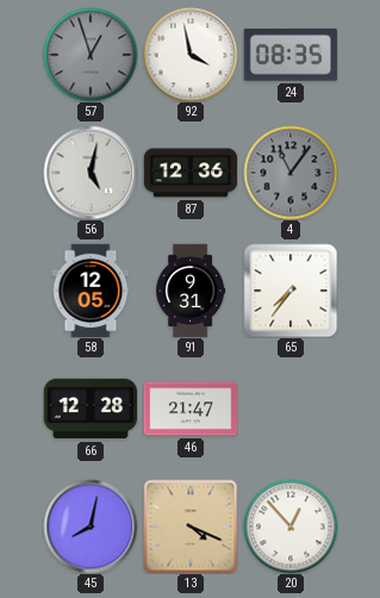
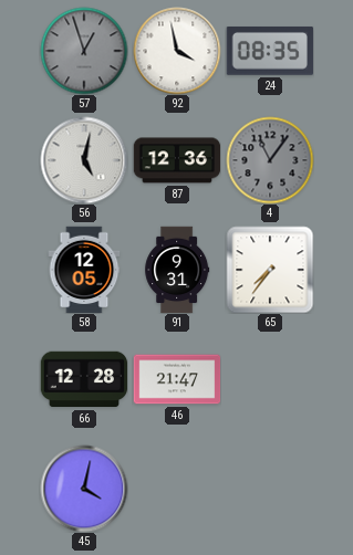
45: 8:02 -> 4:02 (84, 489)
13: 4:19 -> none (191, 527)
20: 12:53 -> none (291, 527)
